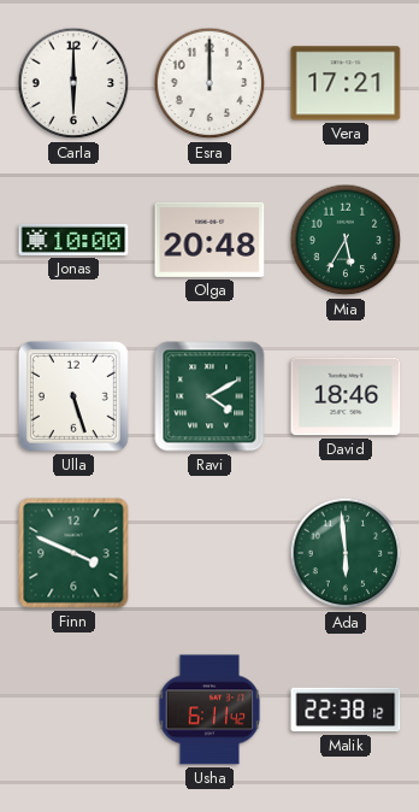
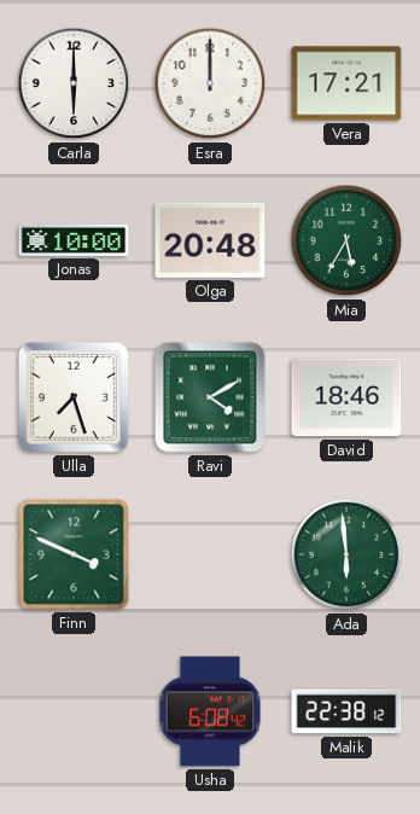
Ulla: 5:27 -> 7:27 (74, 397)
Usha: 6:11 -> 6:08 (210, 711)
